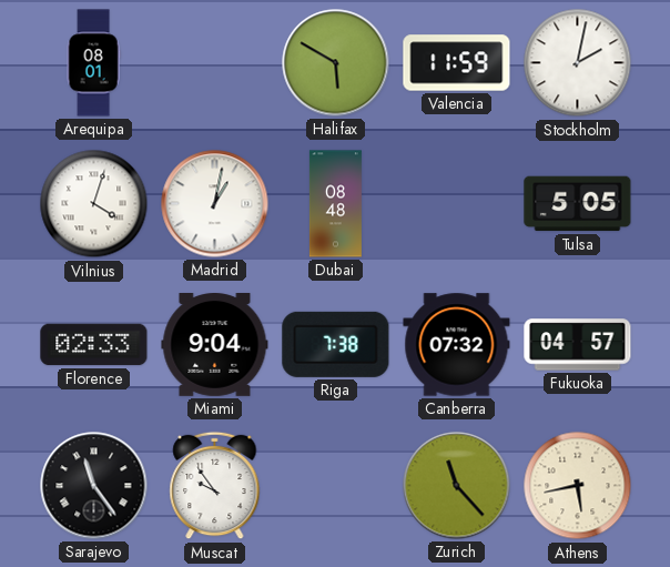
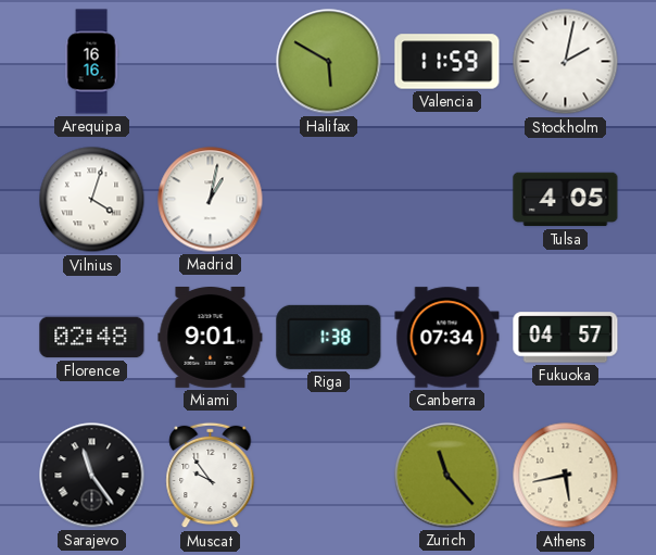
Arequipa: 08:01 -> 16:16 (91, 62)
Dubai: 08:48 -> none (335, 204)
Tulsa: 5:05 -> 4:05 (566, 200)
Florence: 02:33 -> 02:48 (92, 338)
Miami: 9:04 -> 9:01 (211, 338)
Riga: 7:38 -> 1:38 (329, 337)
Canberra: 07:32 -> 07:34 (447, 338)
